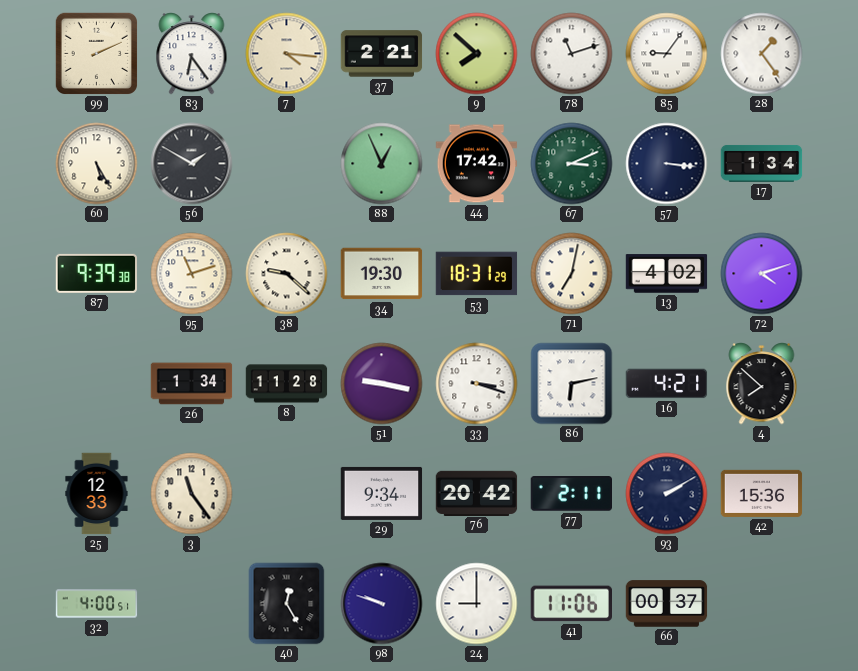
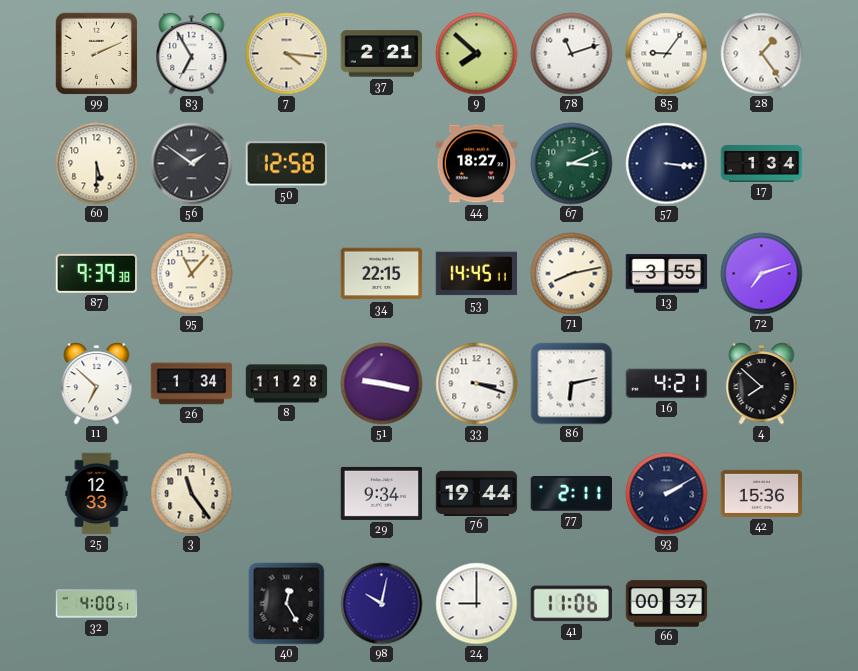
83: 6:24 -> 6:55 (192, 54)
60: 5:25 -> 5:30 (97, 164)
56: 1:50 -> 1:51 (192, 164)
50: none -> 12:58 (286, 164)
88: 12:56 -> none (382, 164)
44: 17:42 -> 18:27 (477, 164)
95: 11:12 -> 11:07 (192, 274)
38: 9:22 -> none (287, 274)
34: 19:30 -> 22:15 (382, 274)
53: 18:31 -> 14:45 (477, 274)
71: 7:02 -> 8:13 (572, 274)
13: 4:02 -> 3:55 (667, 274)
72: 4:12 -> 7:12 (762, 274)
11: none -> 6:52 (97, 384)
76: 20:42 -> 19:44 (477, 493)
98: 9:48 -> 10:02 (382, 604)
